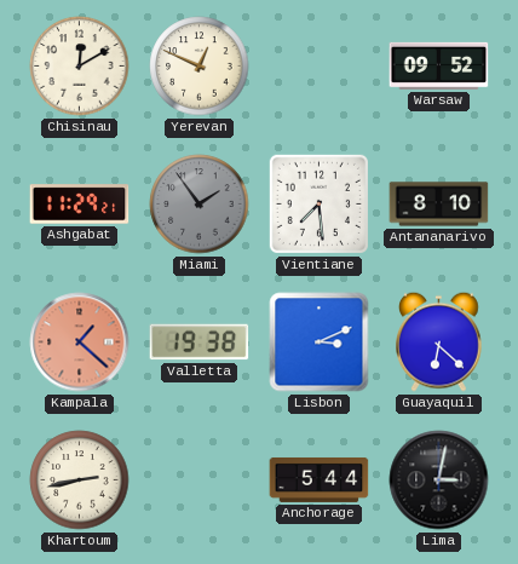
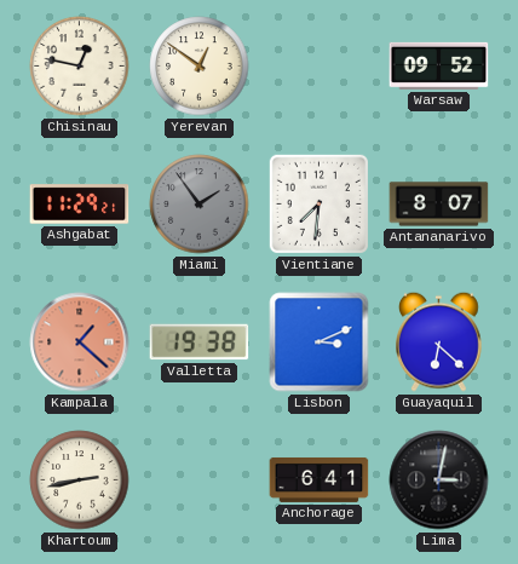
Chisinau: 12:10 -> 12:47 (80, 67)
Yerevan: 12:49 -> 12:51 (200, 67)
Vientiane: 7:29 -> 7:31 (318, 203)
Antananarivo: 8:10 -> 8:07 (439, 205)
Anchorage: 5:44 -> 6:41 (320, 479)
